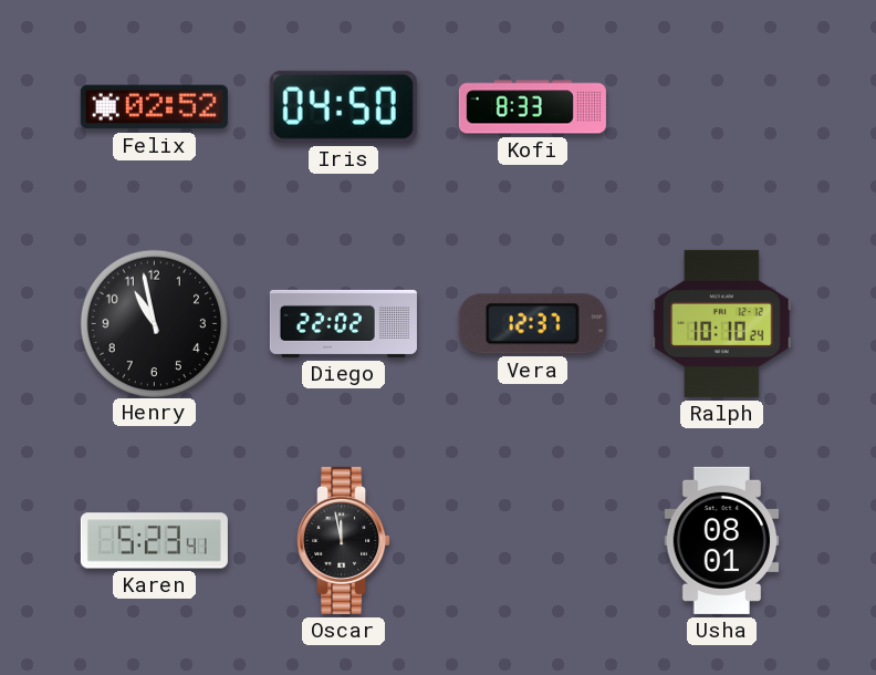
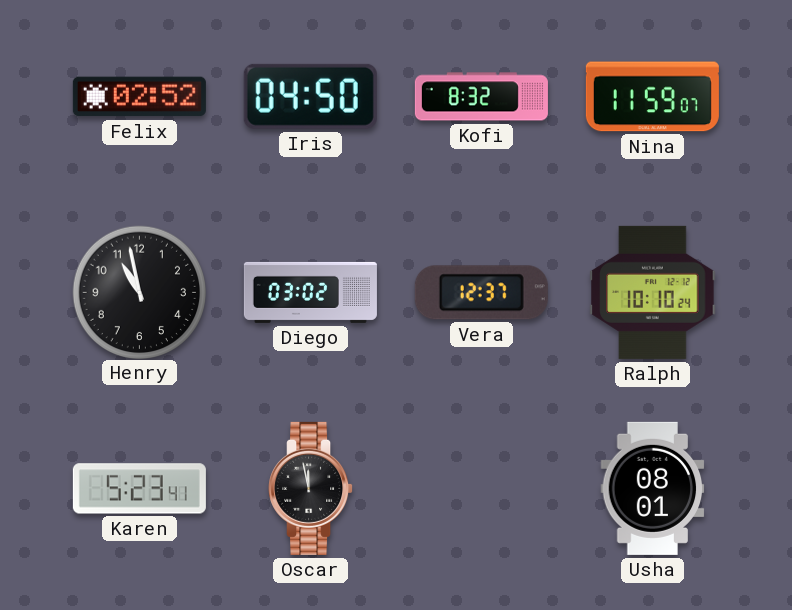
Kofi: 8:33 -> 8:32 (481, 97)
Nina: none -> 11:59 (652, 97)
Diego: 22:02 -> 03:02 (310, 292)
